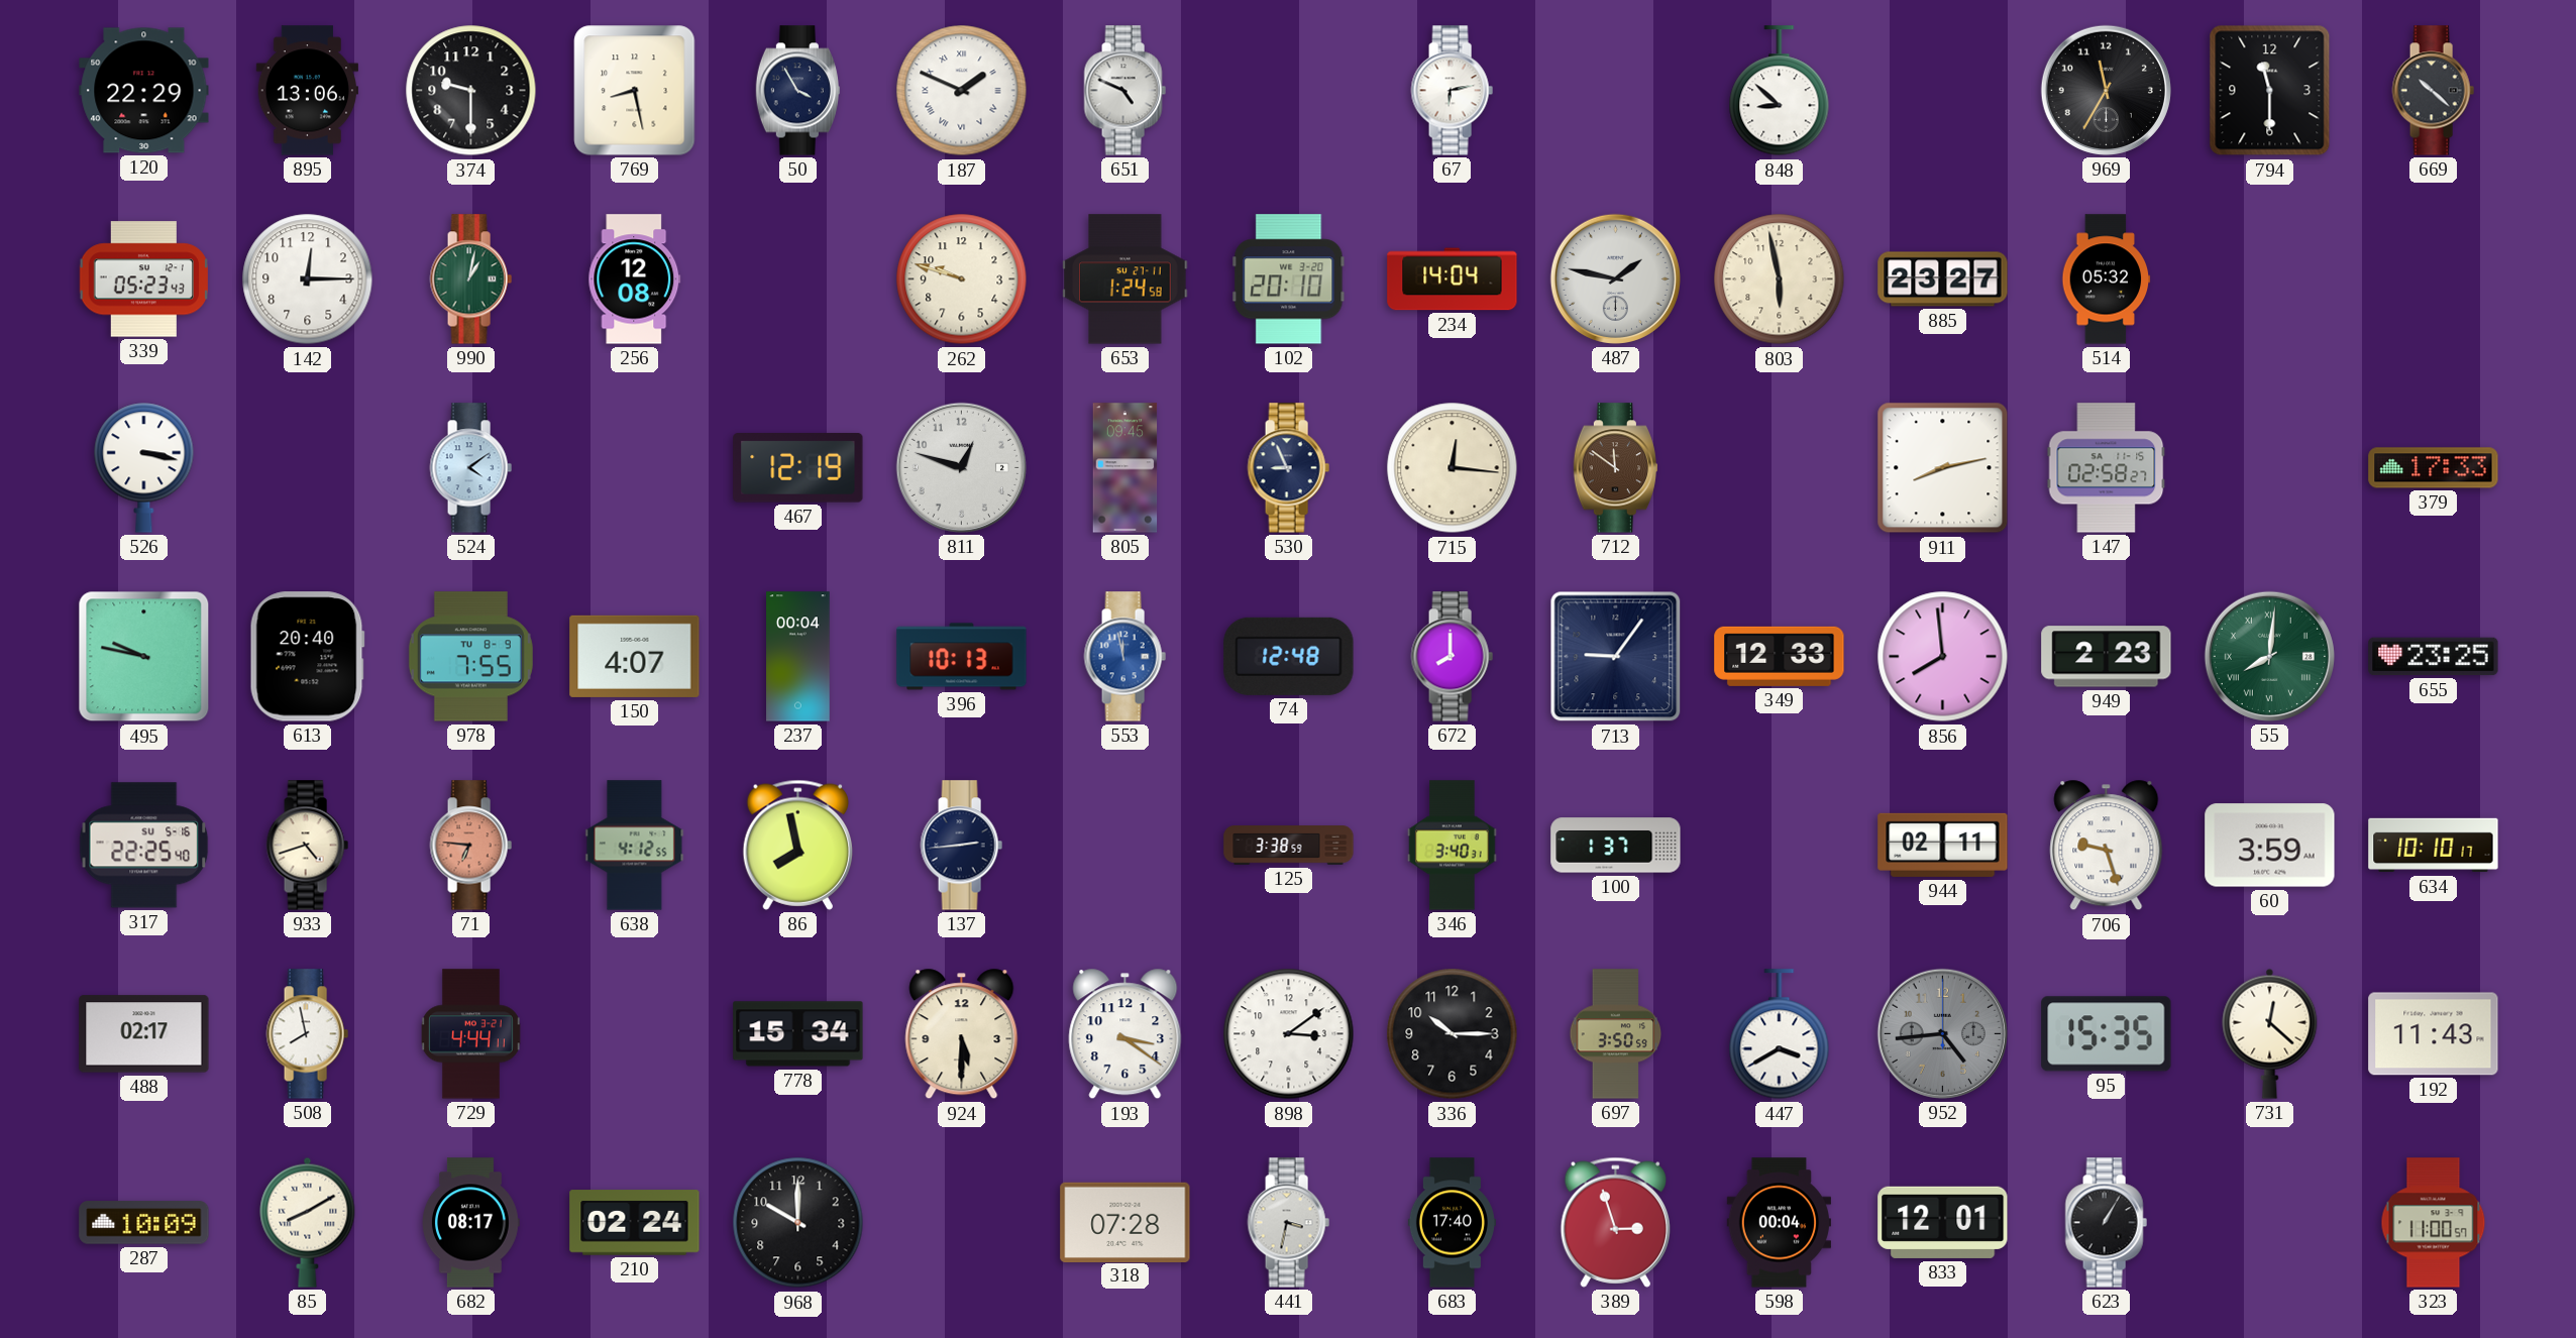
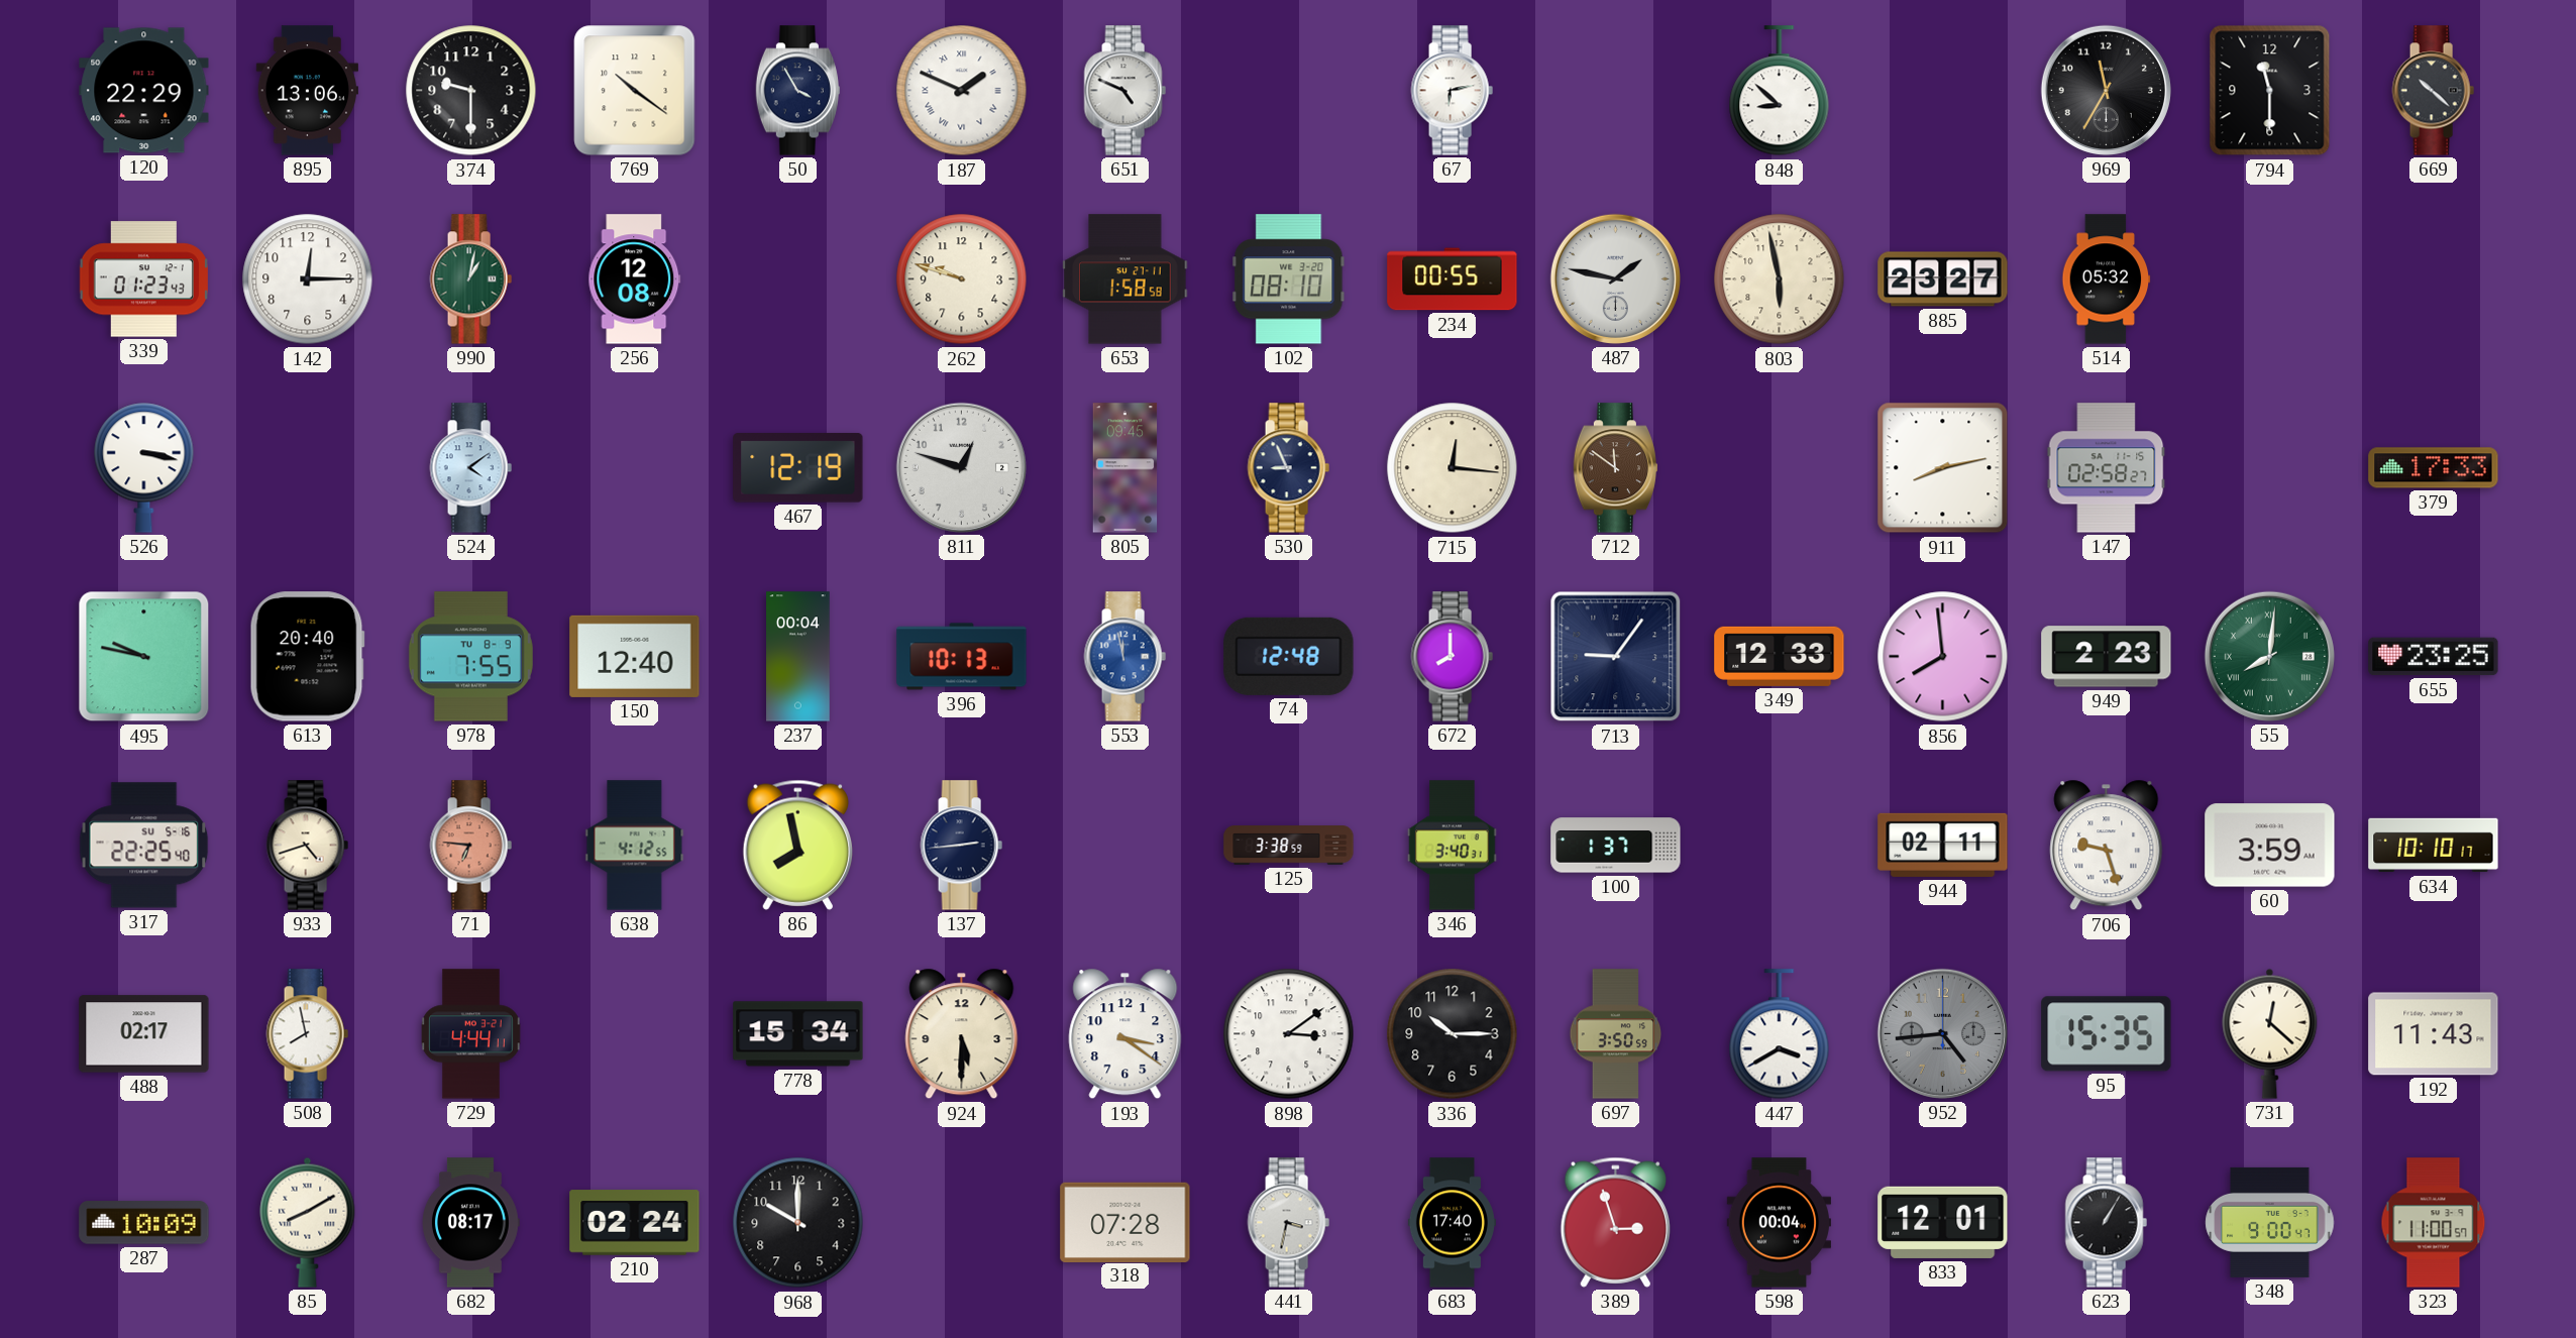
769: 8:28 -> 10:21 (635, 91)
339: 05:23 -> 01:23 (143, 280)
653: 1:24 -> 1:58 (1125, 280)
102: 20:10 -> 08:10 (1289, 280)
234: 14:04 -> 00:55 (1453, 280)
150: 4:07 -> 12:40 (635, 656)
348: none -> 9:00 (2270, 1222)
